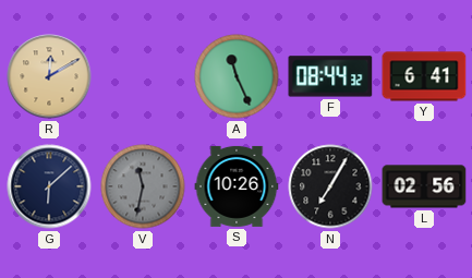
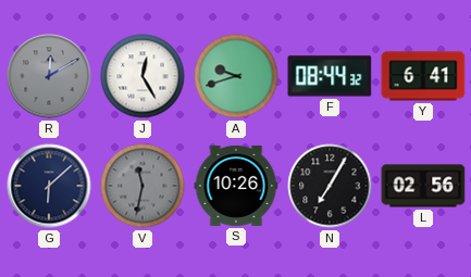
R dial: champagne -> grey (49, 76)
J: none -> 12:25 (142, 76)
A: 11:26 -> 9:42 (236, 76)
